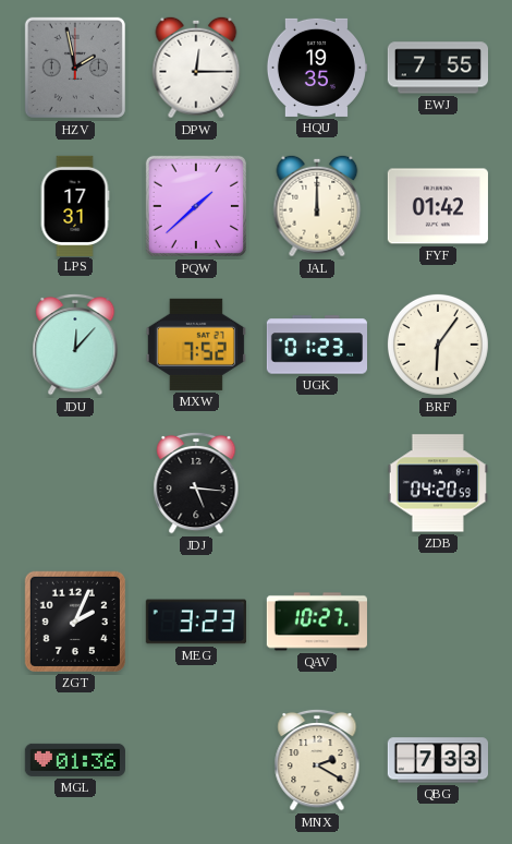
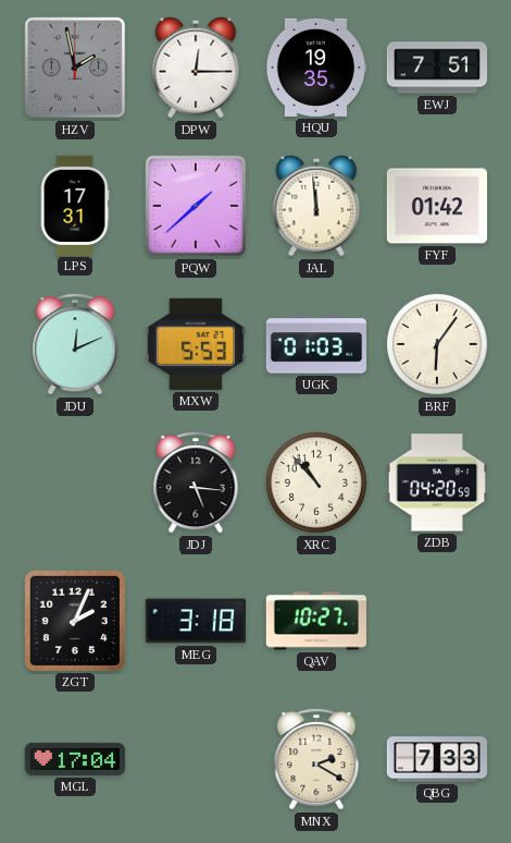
EWJ: 7:55 -> 7:51 (436, 68)
JAL: 12:00 -> 11:59 (316, 206)
JDU: 12:07 -> 12:11 (75, 344)
MXW: 7:52 -> 5:53 (196, 344)
UGK: 01:23 -> 01:03 (315, 344)
XRC: none -> 10:53 (316, 482)
MEG: 3:23 -> 3:18 (196, 621)
MGL: 01:36 -> 17:04 (74, 759)
